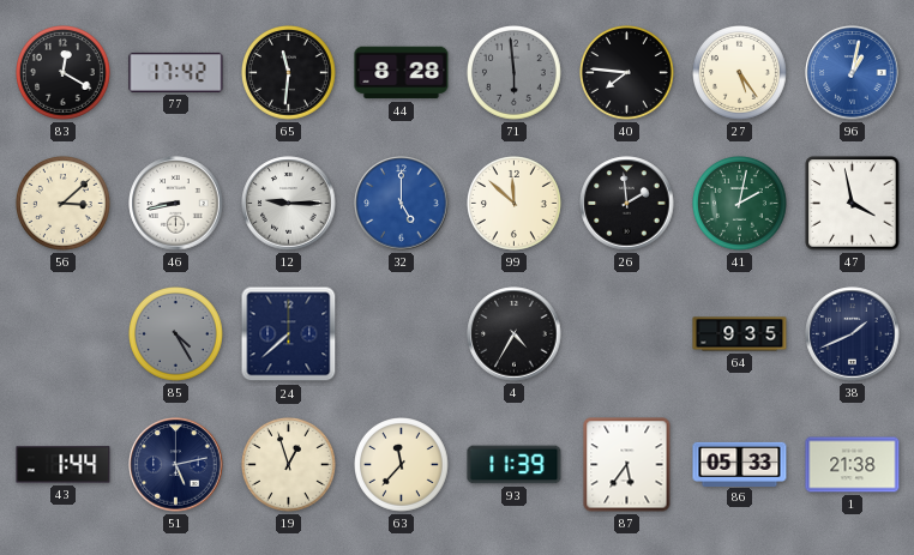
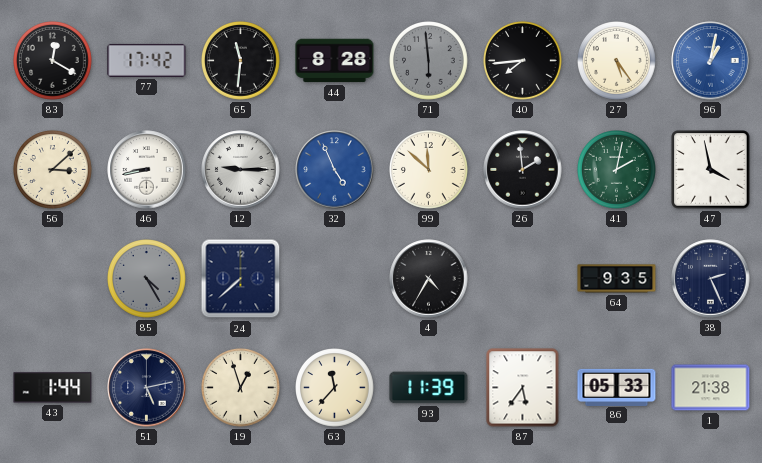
40: 7:46 -> 7:44 (523, 61)
32: 5:00 -> 4:56 (335, 170)
38: 1:41 -> 2:26 (711, 279)
